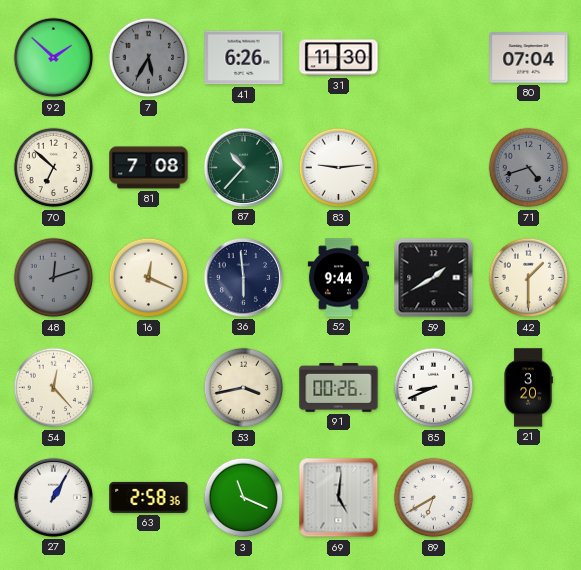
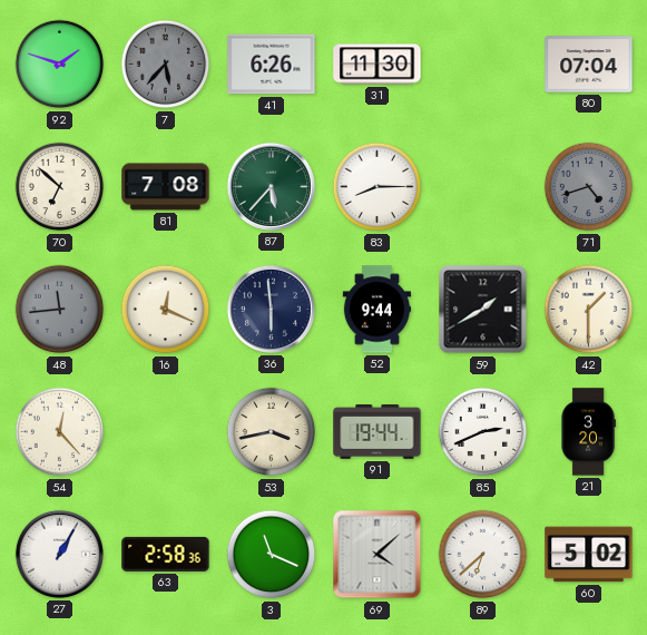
92: 1:52 -> 1:48 (60, 65)
7: 5:35 -> 5:37 (166, 65)
87: 10:37 -> 5:37 (271, 186)
83: 9:14 -> 8:15 (378, 187)
48: 12:12 -> 11:44 (60, 310)
91: 00:26 -> 19:44 (378, 432)
85: 8:41 -> 2:41 (483, 432)
69: 5:01 -> 4:08 (378, 555)
89: 6:40 -> 6:38 (483, 555)
60: none -> 5:02 (589, 555)
